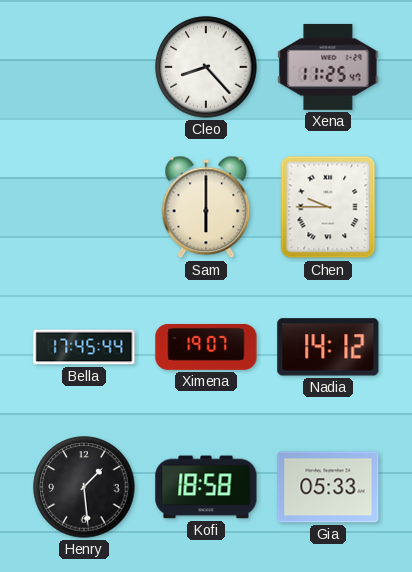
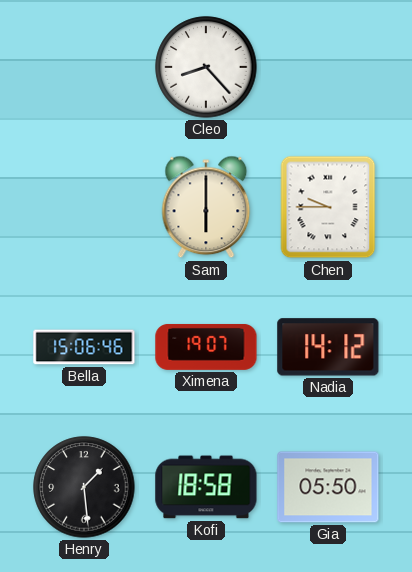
Xena: 11:25 -> none (328, 67)
Bella: 17:45 -> 15:06 (84, 347)
Gia: 05:33 -> 05:50 (328, 487)
